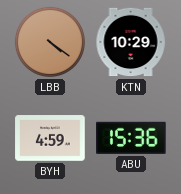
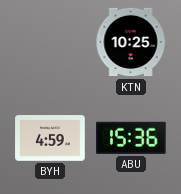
LBB: 4:21 -> none (50, 42)
KTN: 10:29 -> 10:25 (131, 42)
